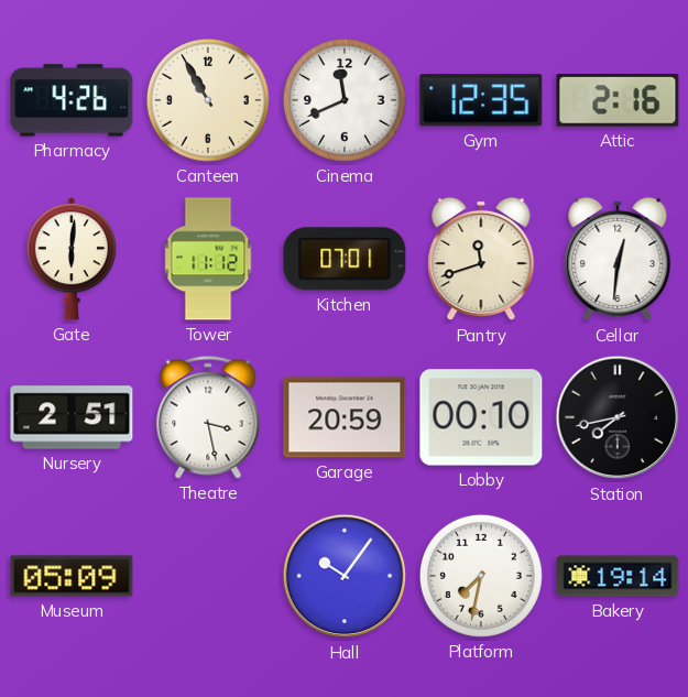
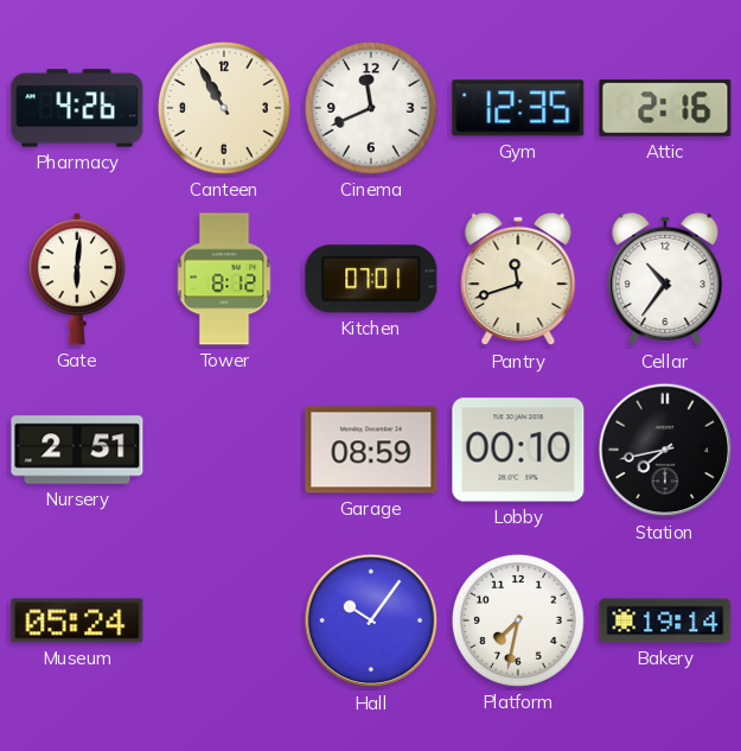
Tower: 11:12 -> 8:12 (224, 279)
Cellar: 12:31 -> 10:36 (665, 279)
Theatre: 3:28 -> none (208, 417)
Garage: 20:59 -> 08:59 (371, 450)
Museum: 05:09 -> 05:24 (77, 620)
